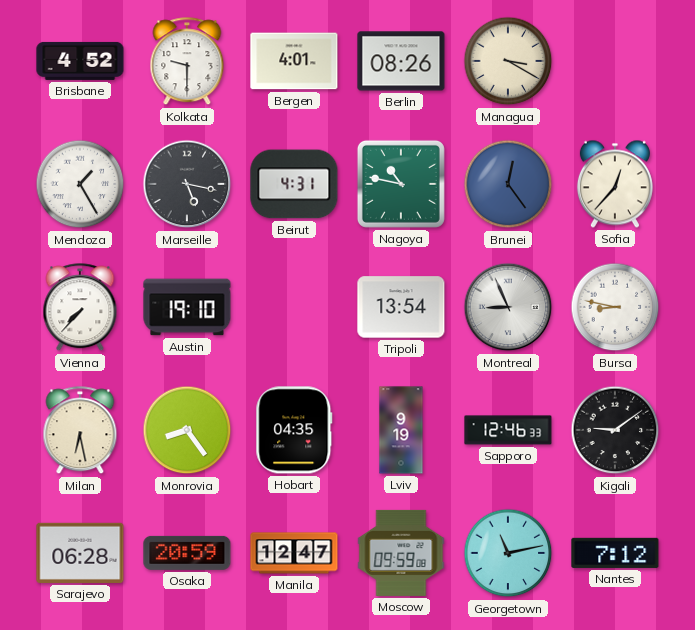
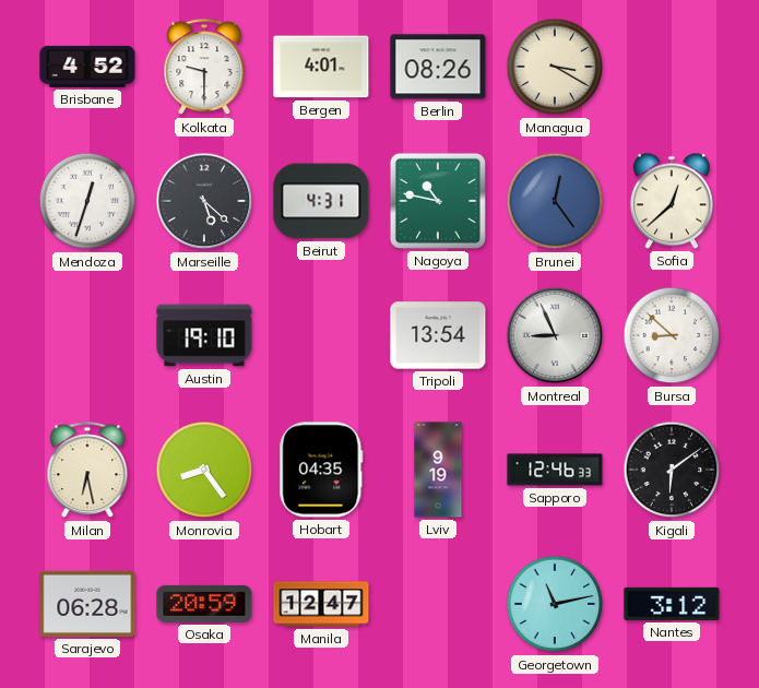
Mendoza: 1:25 -> 12:33 (87, 201)
Marseille: 5:17 -> 5:22 (204, 201)
Sofia: 12:37 -> 12:38 (672, 201)
Vienna: 7:37 -> none (80, 308)
Bursa: 8:47 -> 8:52 (672, 335)
Kigali: 9:09 -> 6:09 (672, 470)
Moscow: 09:59 -> none (401, 553)
Nantes: 7:12 -> 3:12 (672, 604)
